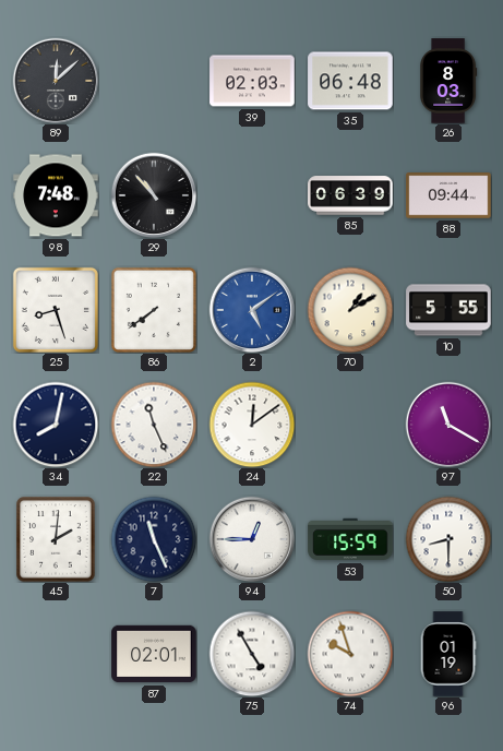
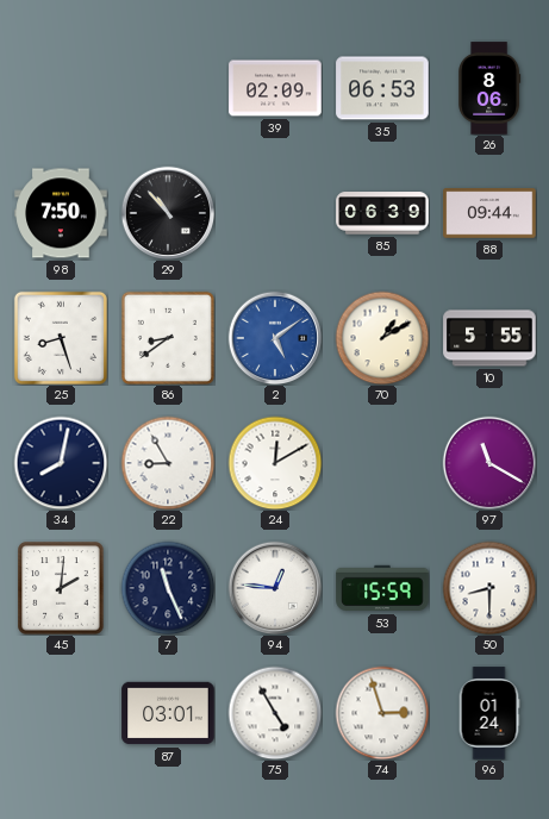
89: 12:08 -> none (56, 81)
39: 02:03 -> 02:09 (275, 88)
35: 06:48 -> 06:53 (382, 88)
26: 8:03 -> 8:06 (489, 88)
98: 7:48 -> 7:50 (61, 213)
86: 7:39 -> 8:39 (168, 338)
22: 11:26 -> 8:55 (168, 463)
24: 12:09 -> 12:10 (275, 463)
94: 12:45 -> 12:46 (275, 588)
87: 02:01 -> 03:01 (168, 713)
74: 9:57 -> 2:57 (382, 713)
96: 01:19 -> 01:24 (489, 713)
